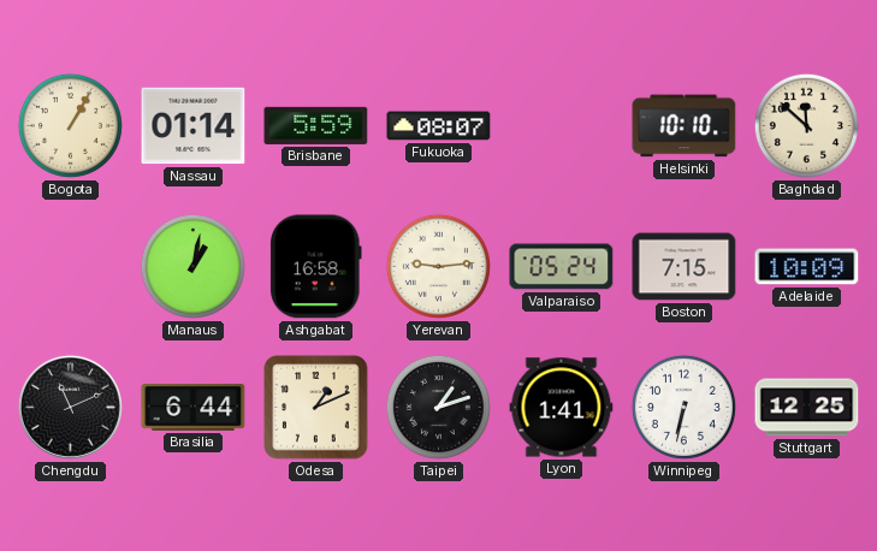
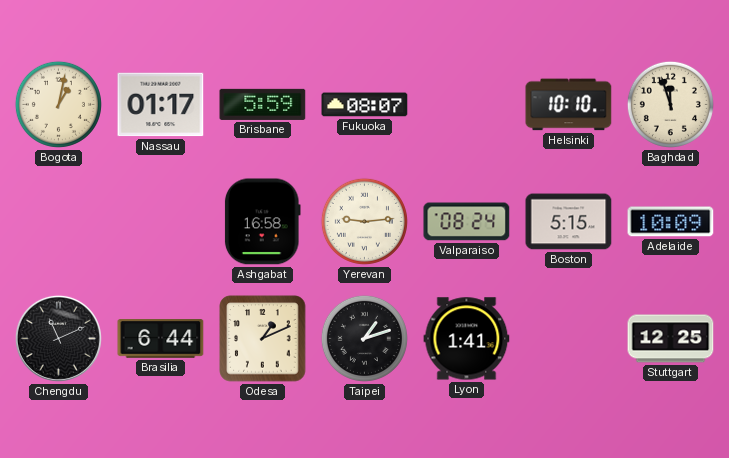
Bogota: 1:05 -> 1:02 (58, 104)
Nassau: 01:14 -> 01:17 (161, 105)
Baghdad: 11:52 -> 11:57 (670, 104)
Manaus: 1:02 -> none (192, 266)
Valparaiso: 05:24 -> 08:24 (467, 222)
Boston: 7:15 -> 5:15 (569, 222)
Winnipeg: 6:32 -> none (683, 407)
